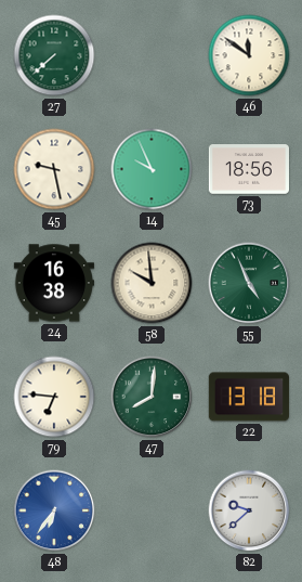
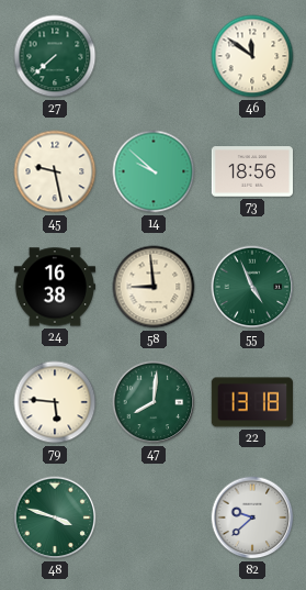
14: 9:56 -> 9:52 (154, 171)
58: 9:59 -> 8:59 (154, 287)
79: 6:46 -> 5:46 (55, 402)
48: 6:36 -> 3:48 (55, 517)
48 dial: blue -> green (55, 517)
